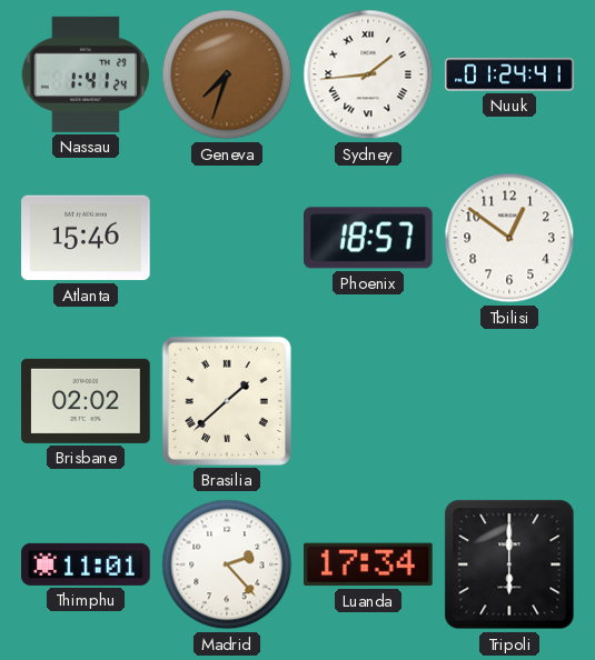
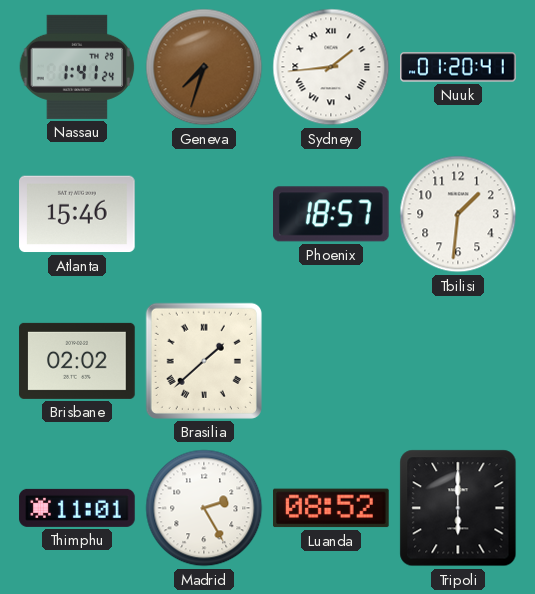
Nuuk: 01:24 -> 01:20 (458, 67)
Tbilisi: 12:51 -> 1:31 (458, 214)
Madrid: 2:23 -> 2:25 (204, 508)
Luanda: 17:34 -> 08:52 (332, 508)
